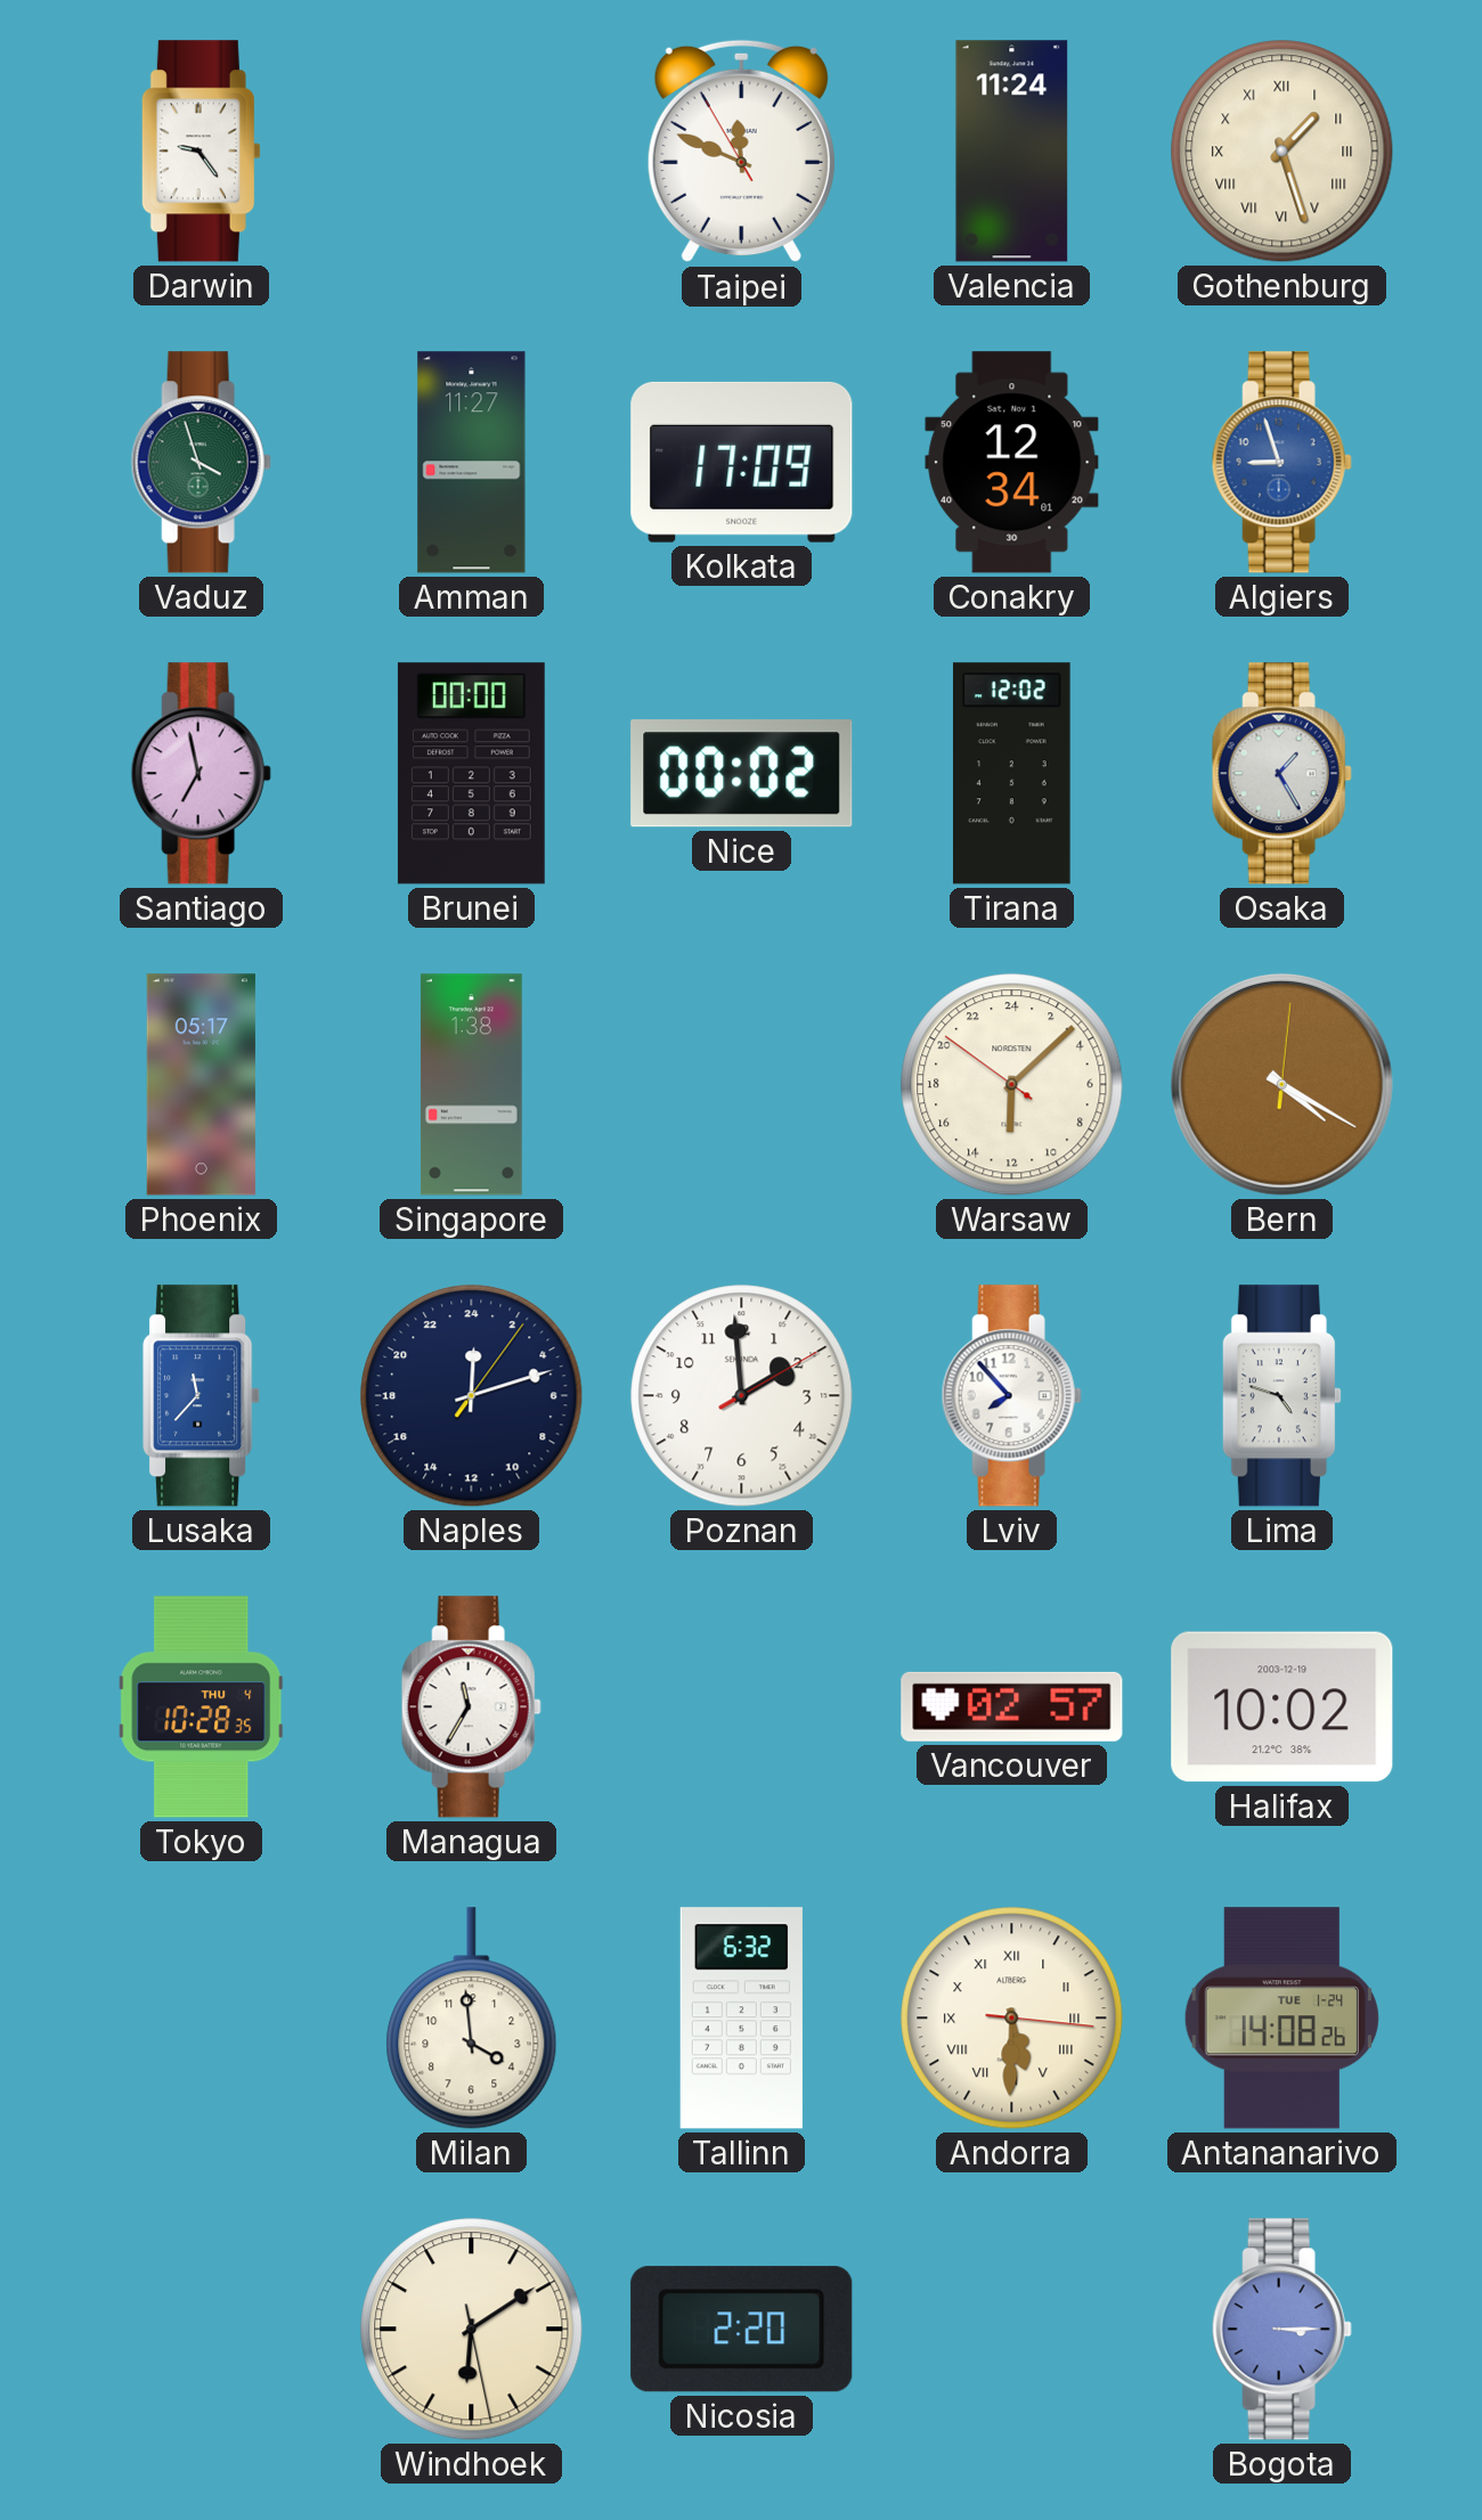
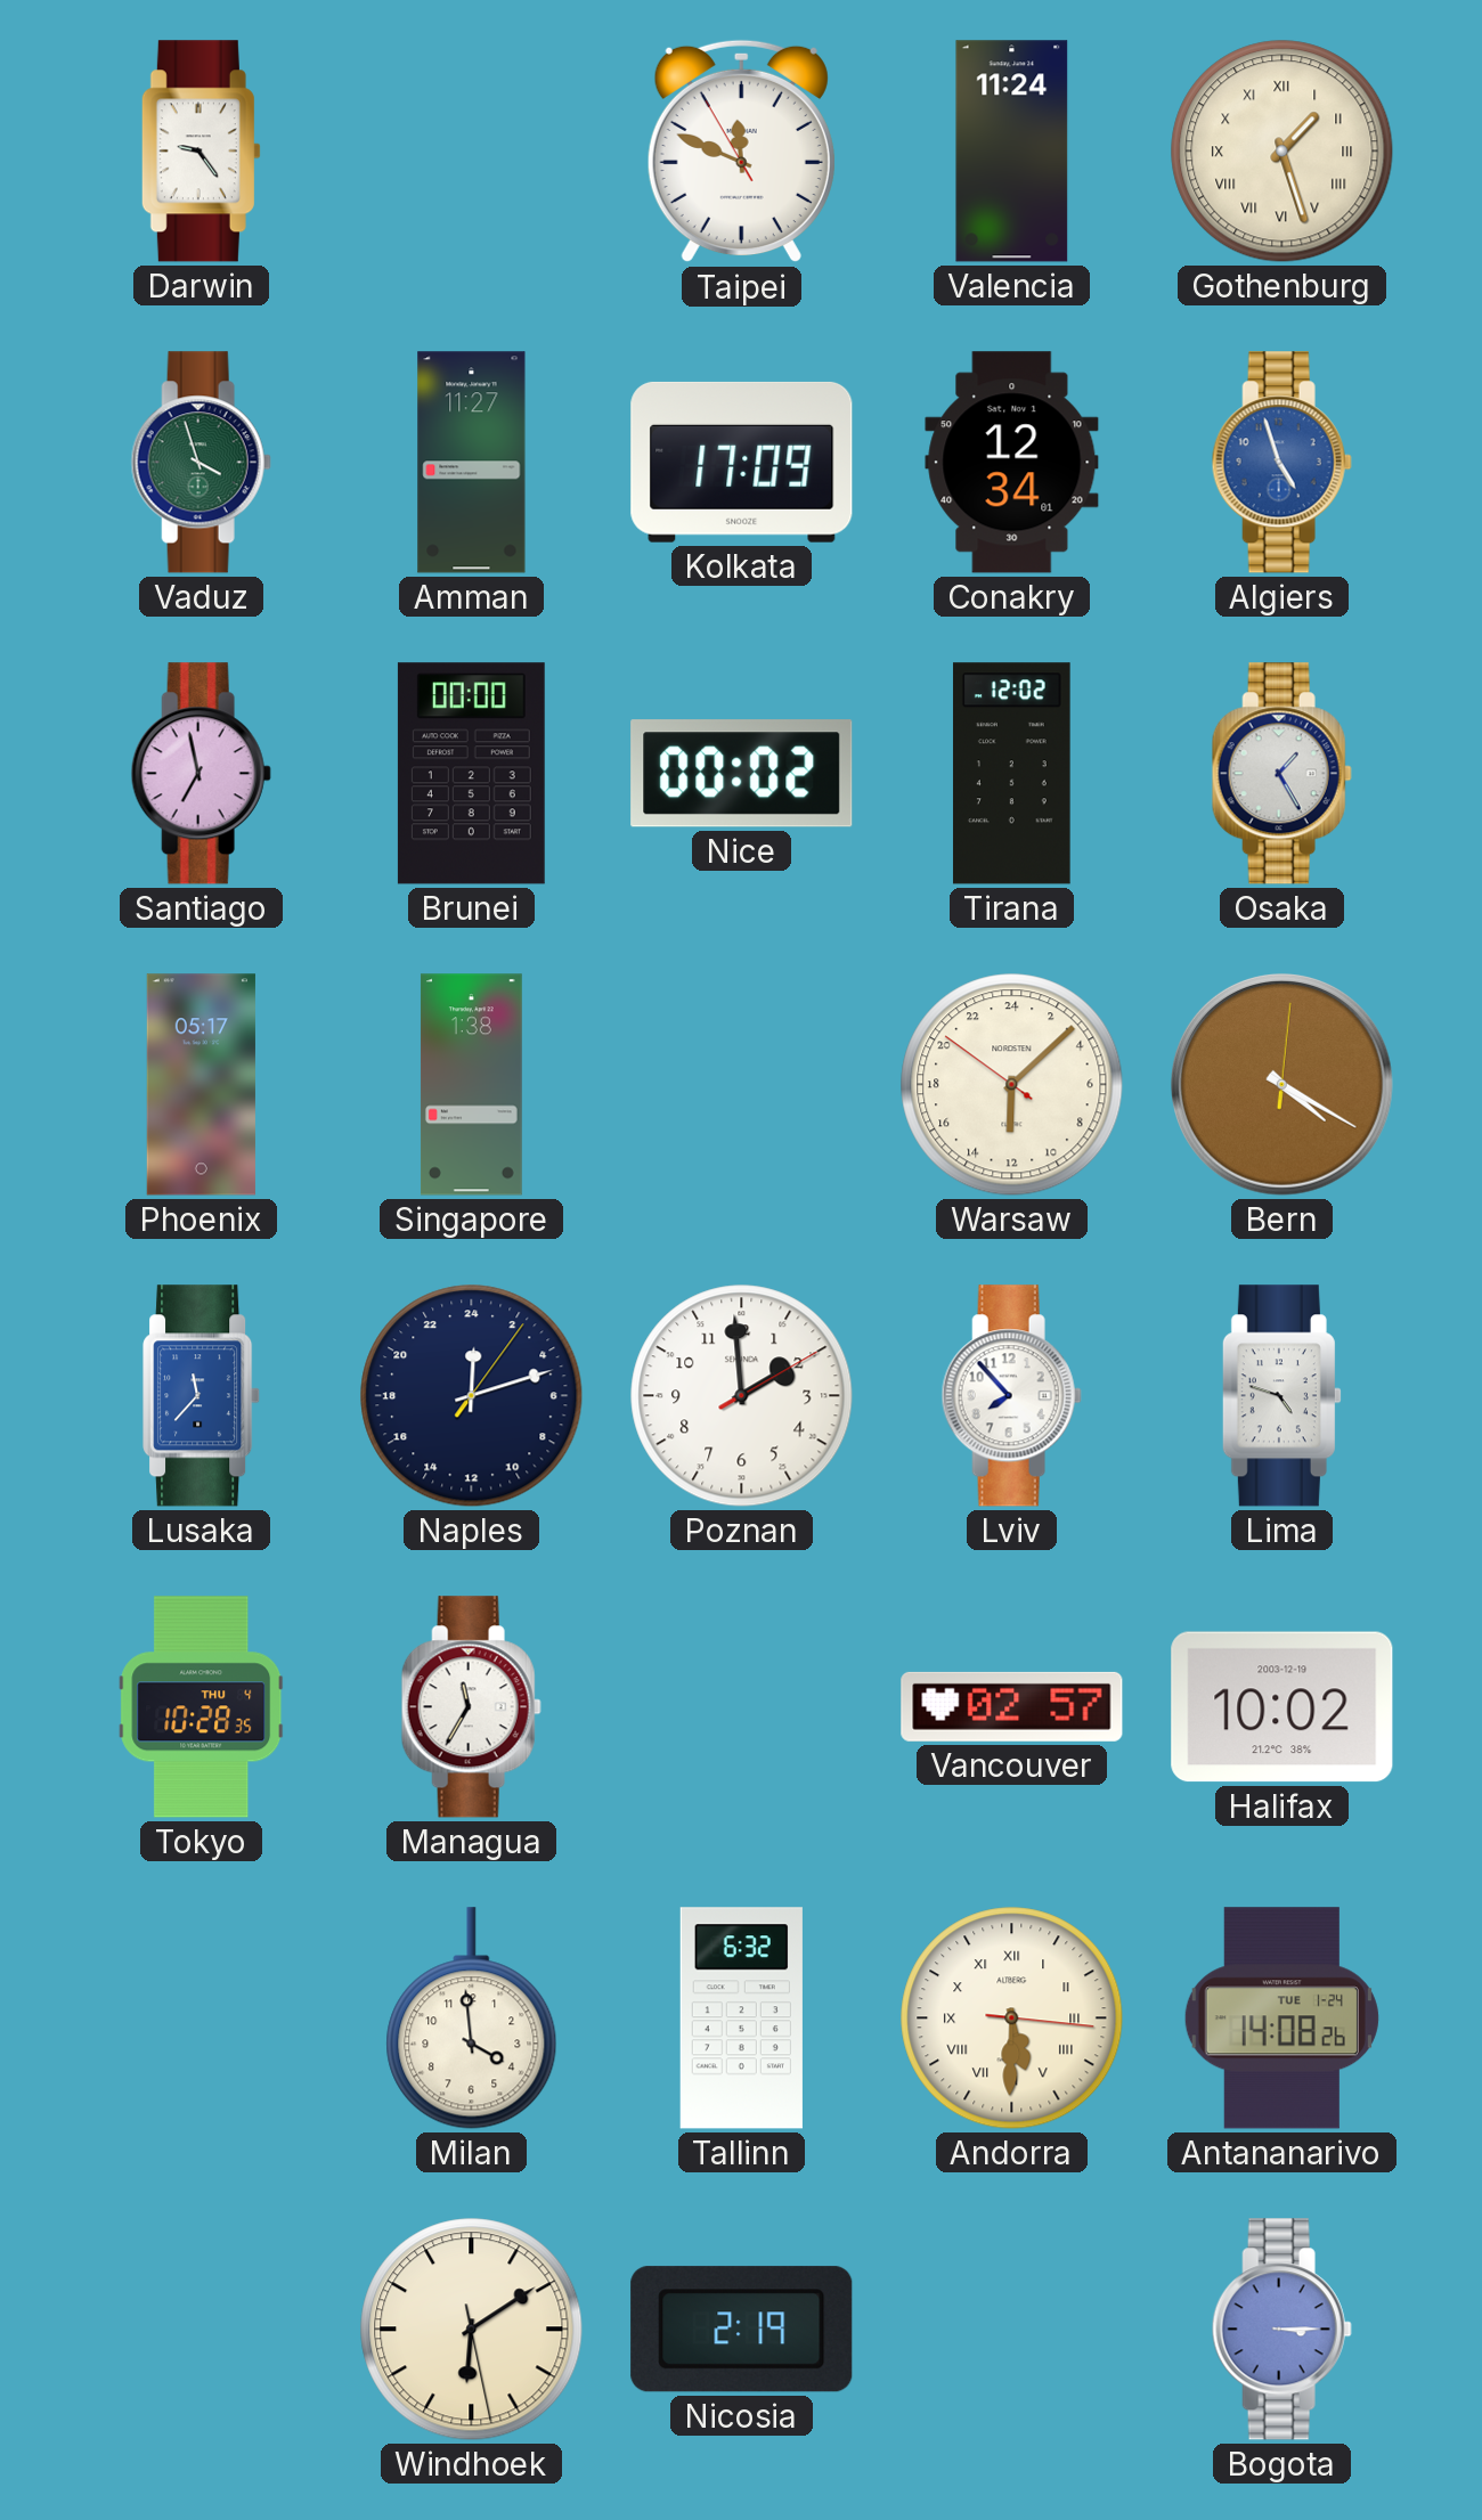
Algiers: 8:57 -> 4:57 (1281, 463)
Nicosia: 2:20 -> 2:19 (742, 2330)
